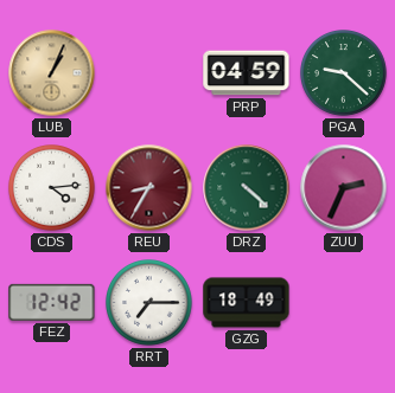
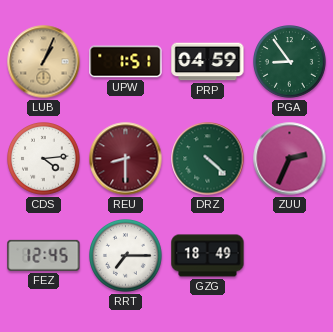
UPW: none -> 1:51 (126, 62)
PGA: 9:22 -> 8:54 (290, 62)
REU: 8:35 -> 8:30 (126, 159)
FEZ: 12:42 -> 12:45 (44, 255)
